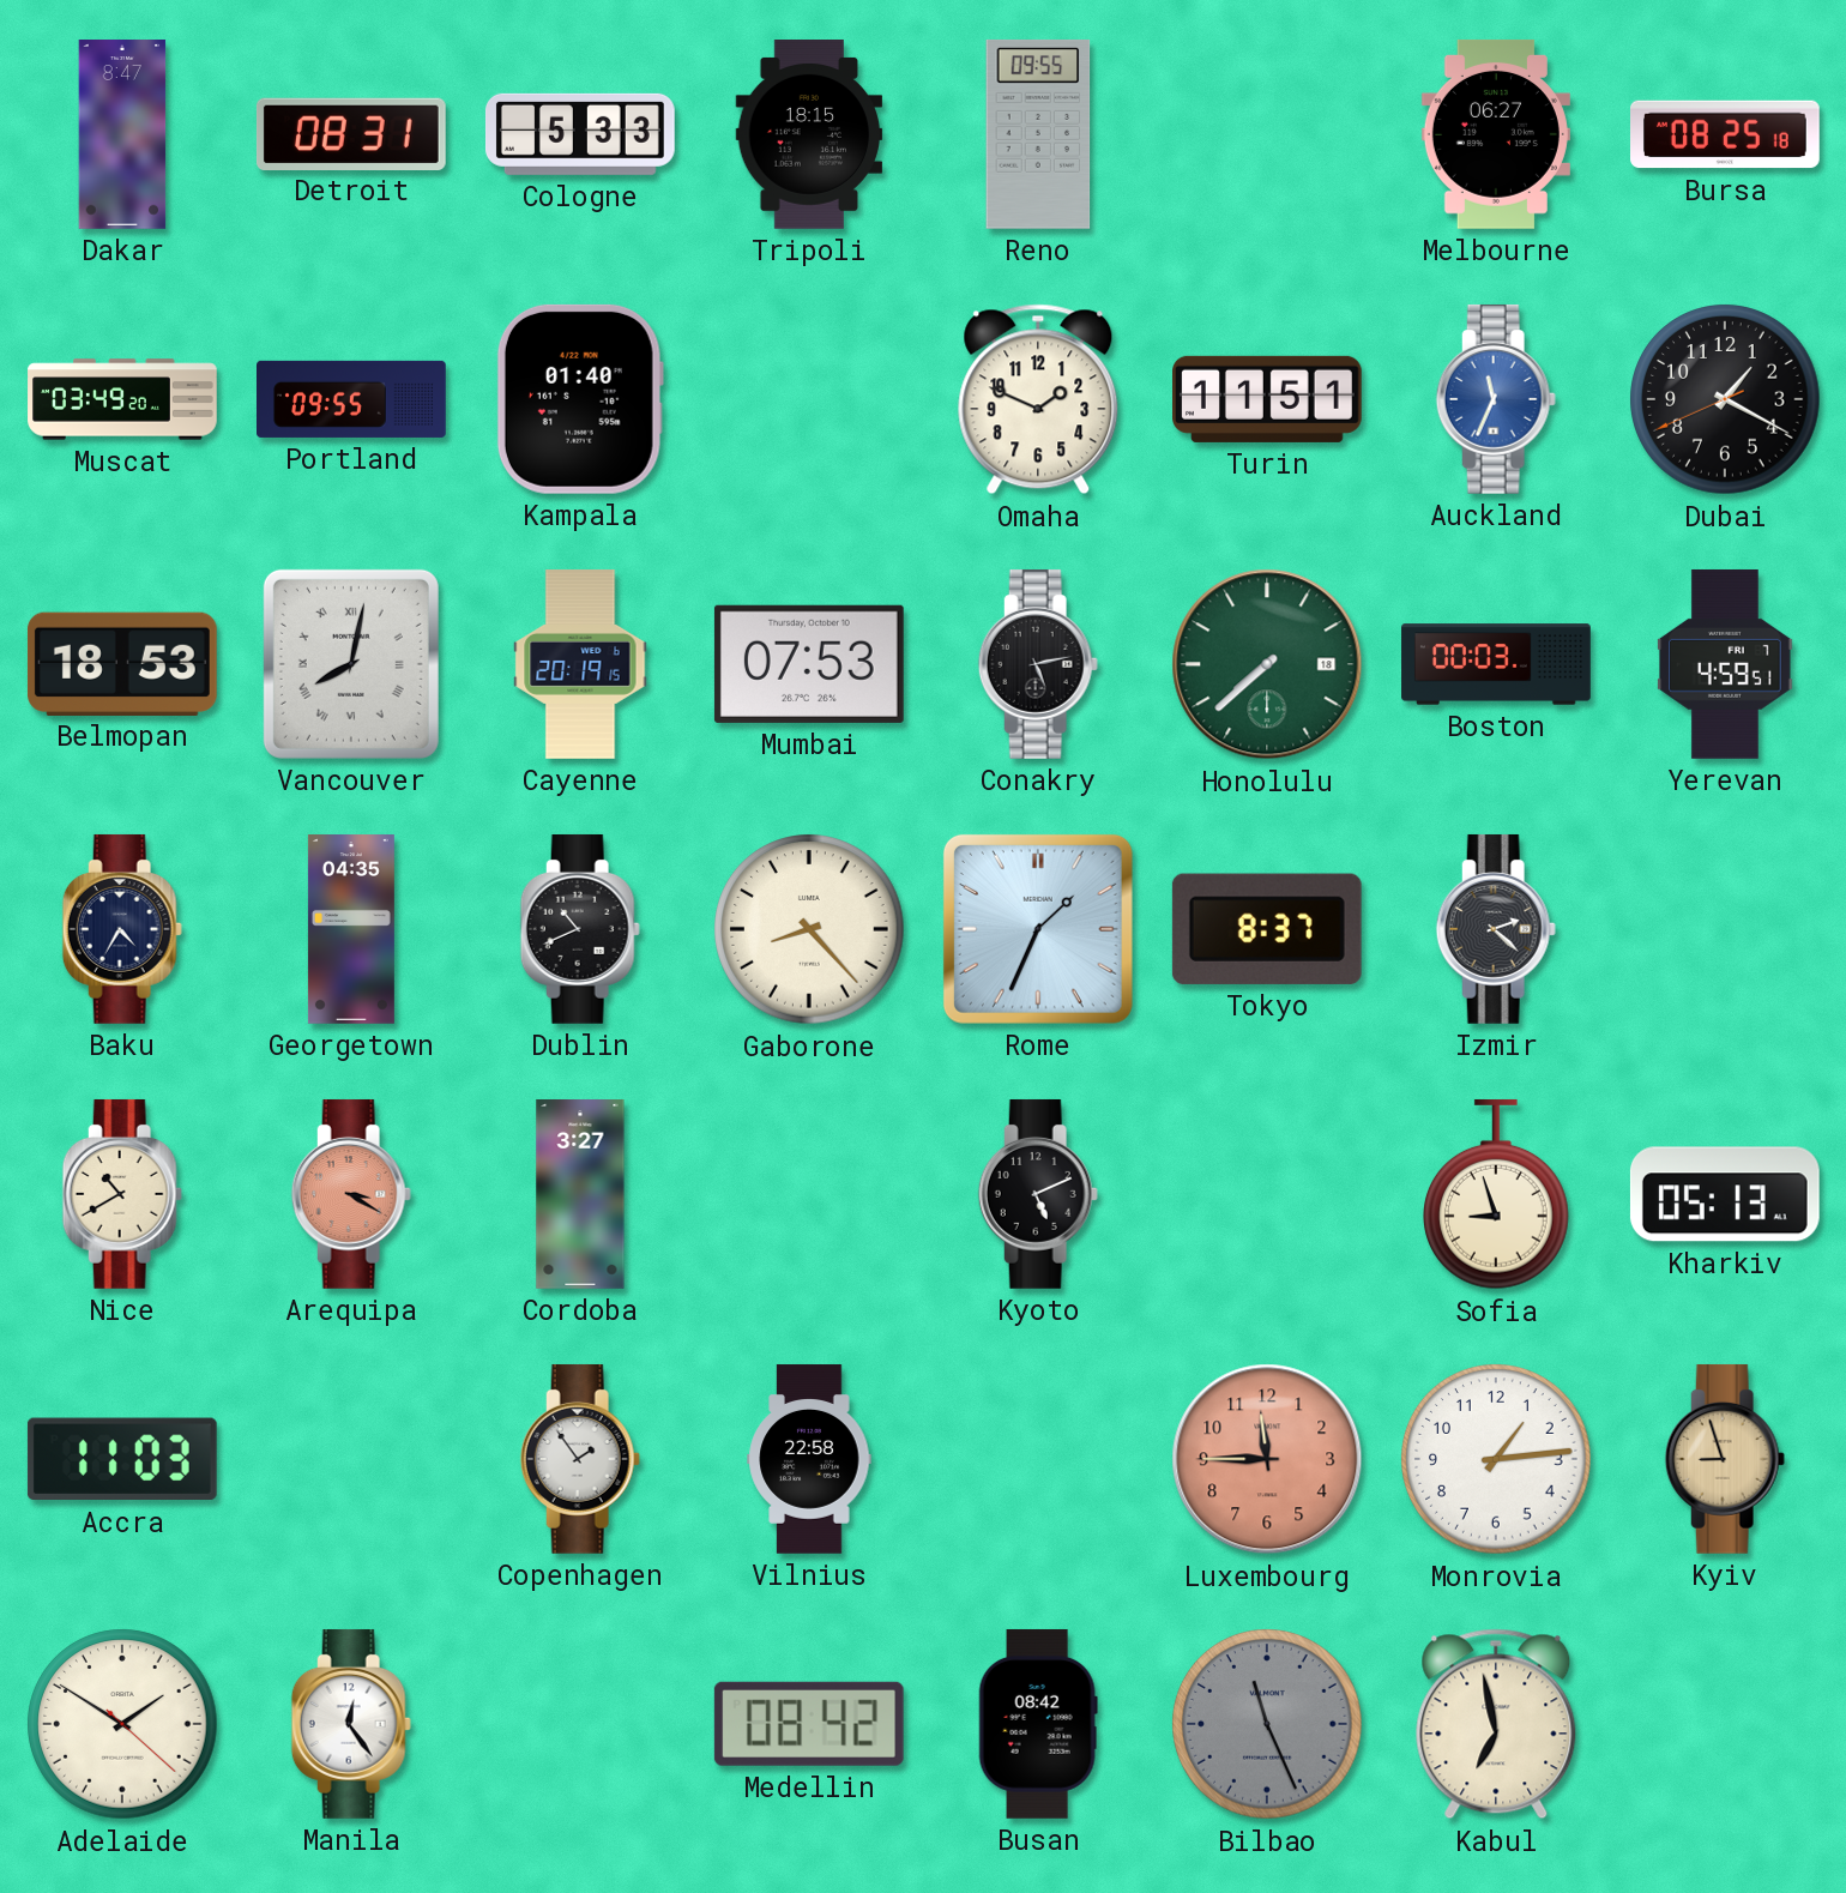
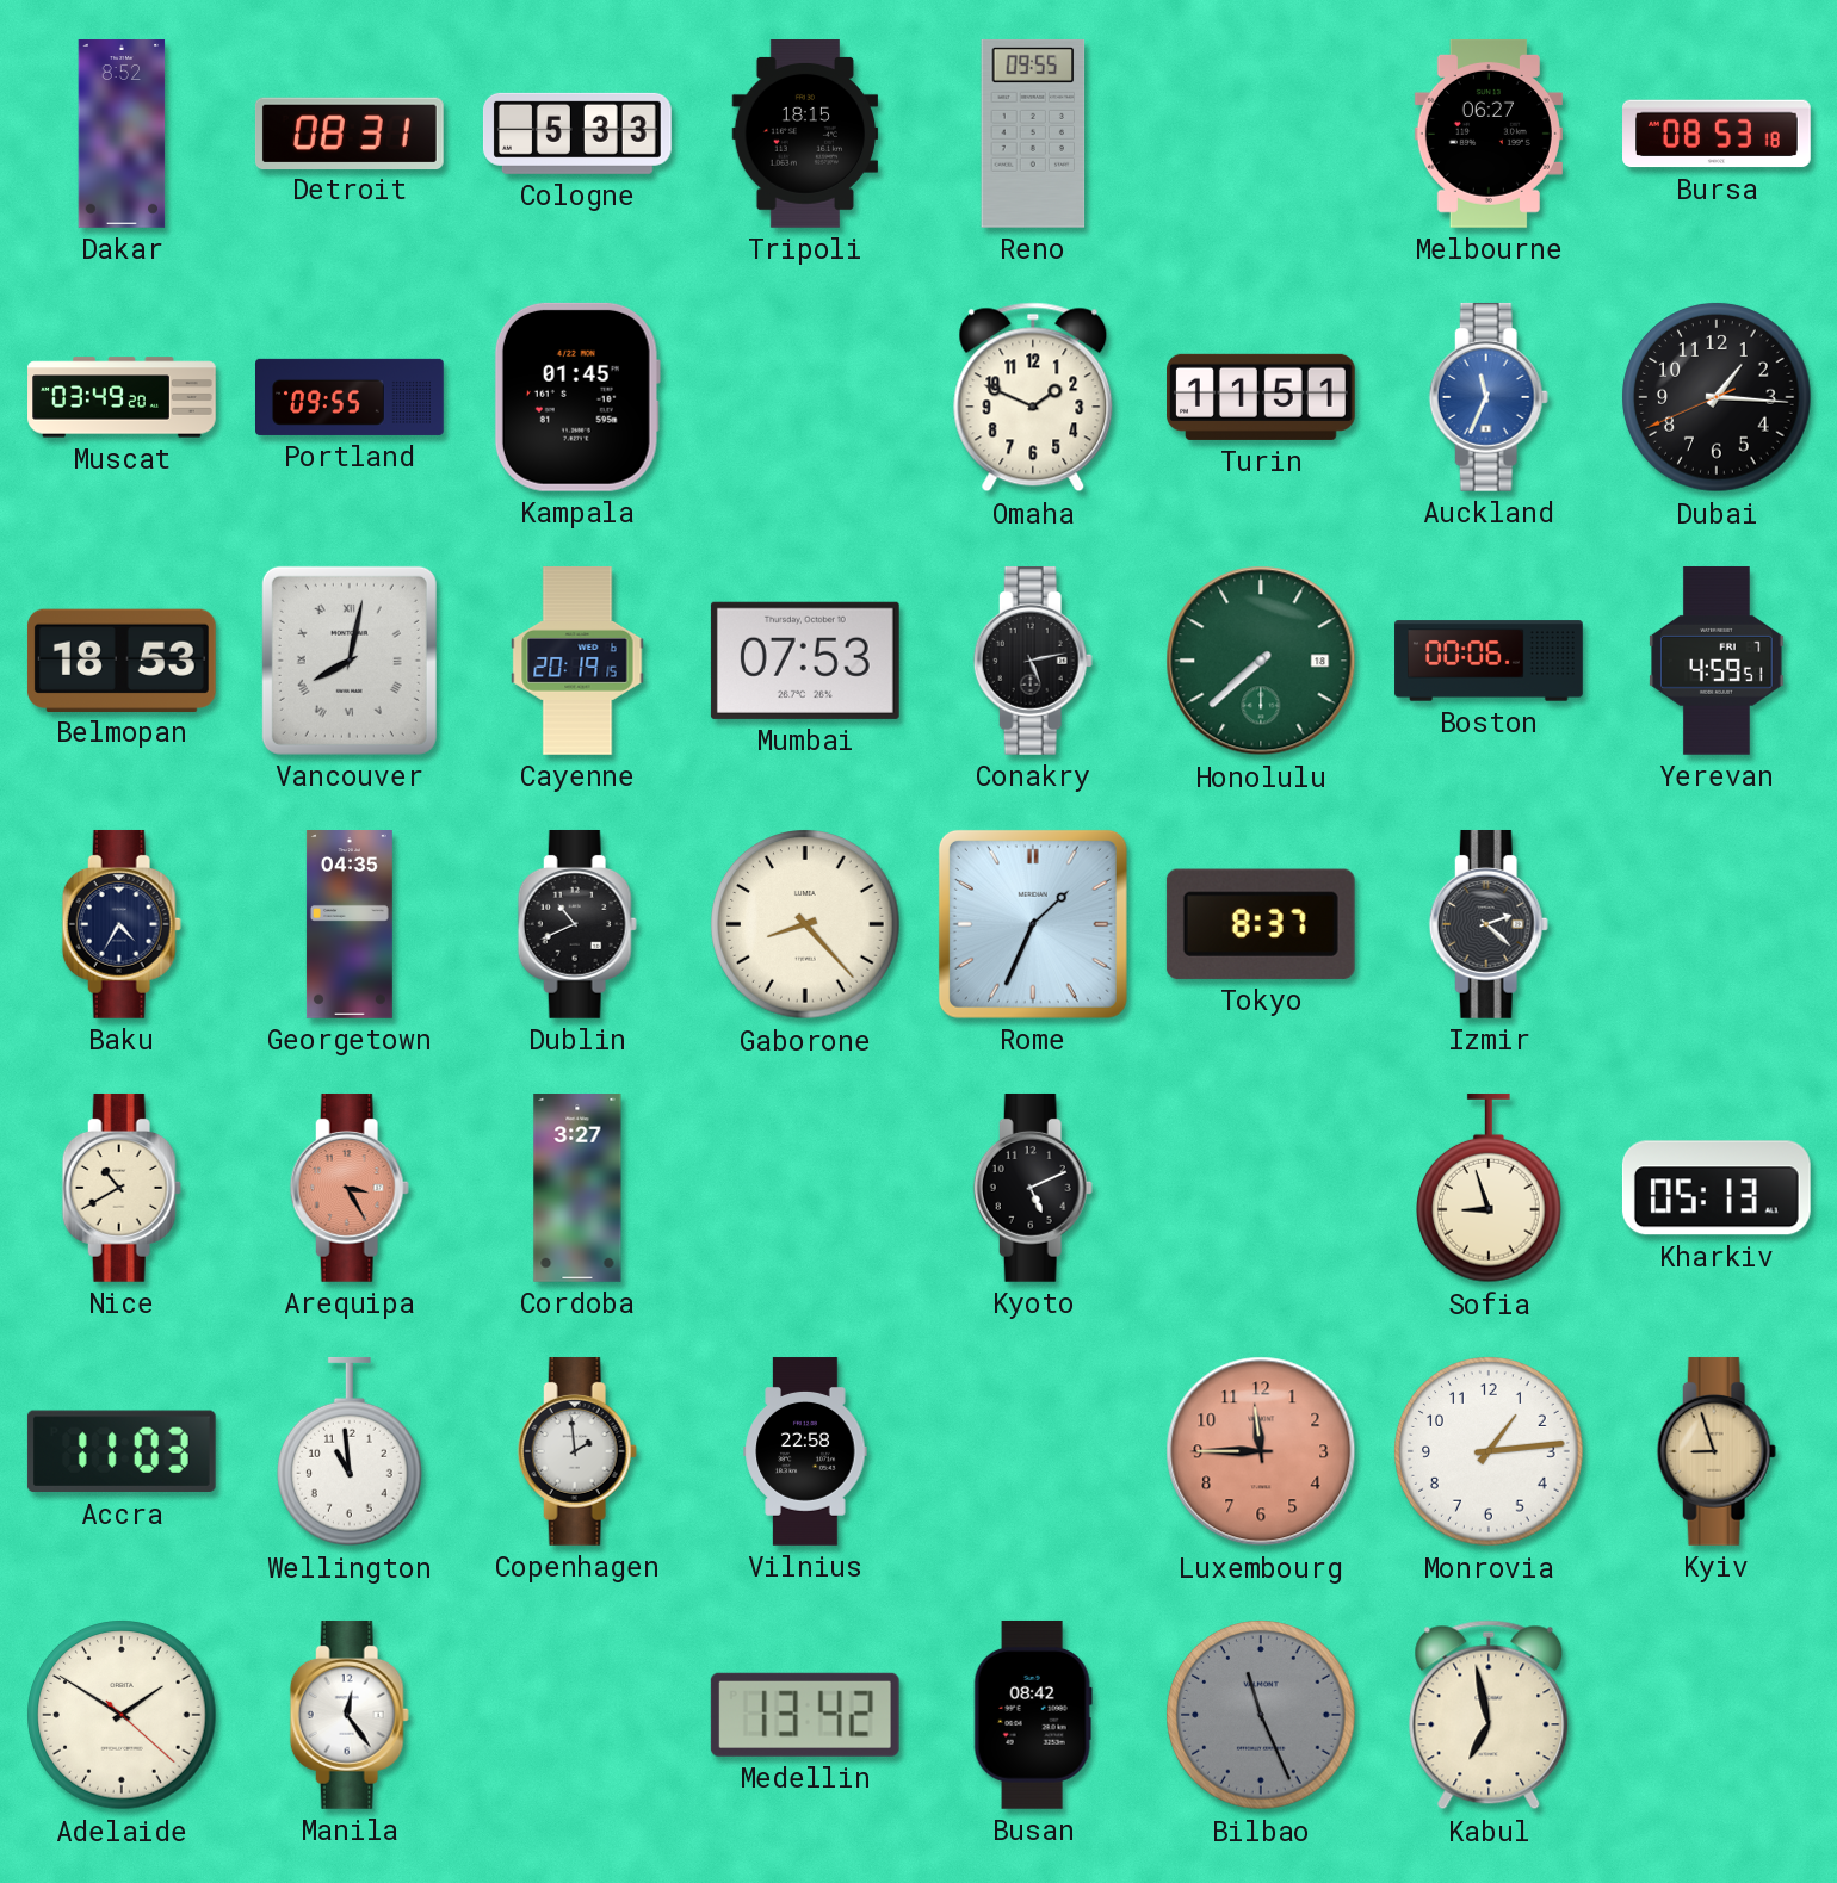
Dakar: 8:47 -> 8:52 (122, 135)
Bursa: 08:25 -> 08:53 (1718, 134)
Kampala: 01:40 -> 01:45 (577, 397)
Dubai: 1:19 -> 1:15 (1717, 397)
Boston: 00:03 -> 00:06 (1489, 661)
Arequipa: 3:20 -> 3:25 (350, 1188)
Wellington: none -> 10:59 (351, 1451)
Copenhagen: 1:54 -> 1:59 (577, 1451)
Medellin: 08:42 -> 13:42 (805, 1715)
